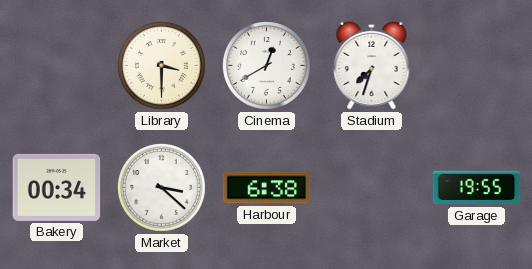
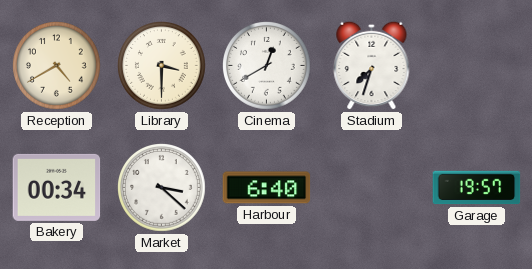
Reception: none -> 4:40 (57, 66)
Harbour: 6:38 -> 6:40 (267, 188)
Garage: 19:55 -> 19:57 (477, 188)
